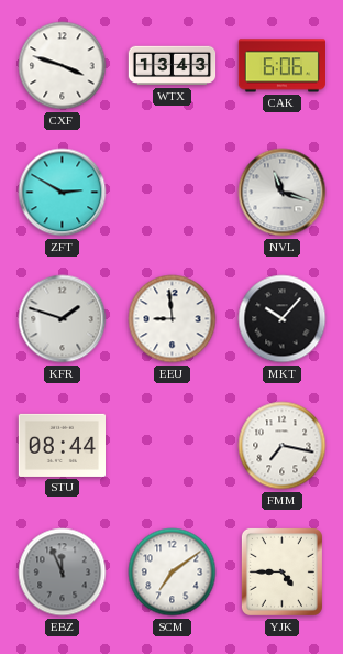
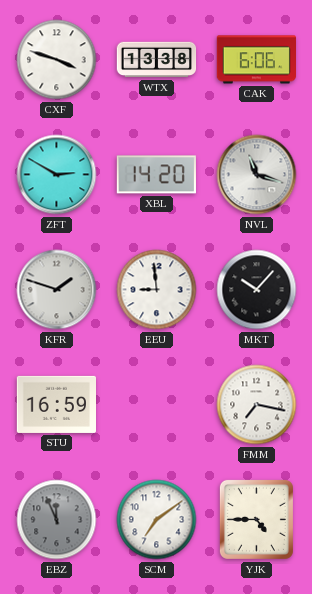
WTX: 13:43 -> 13:38 (157, 60)
XBL: none -> 14:20 (156, 175)
STU: 08:44 -> 16:59 (56, 404)
